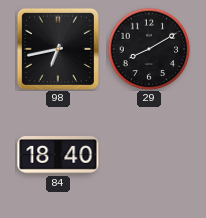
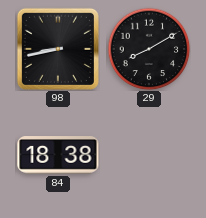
98: 6:43 -> 8:43 (58, 49)
84: 18:40 -> 18:38 (58, 156)
